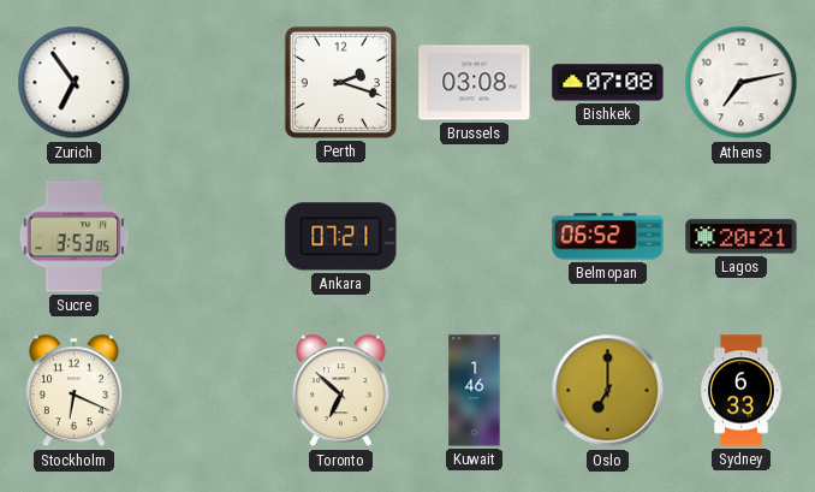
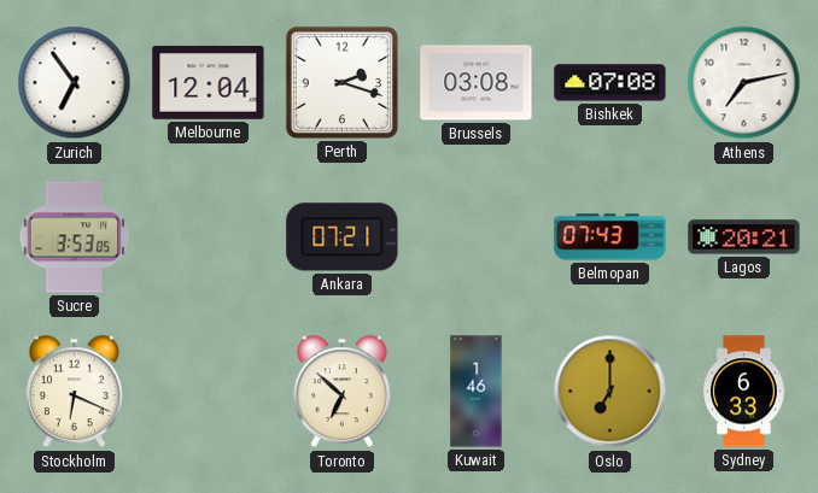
Melbourne: none -> 12:04 (209, 83)
Belmopan: 06:52 -> 07:43 (610, 237)
